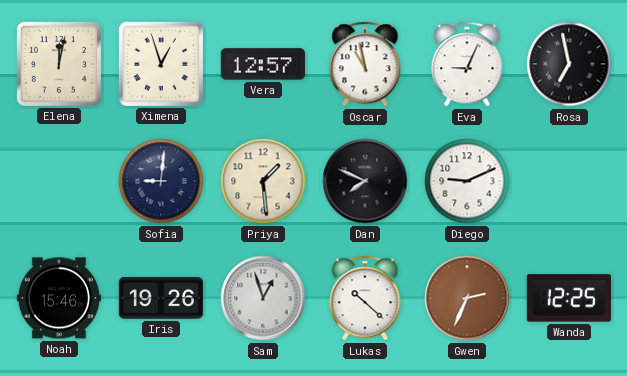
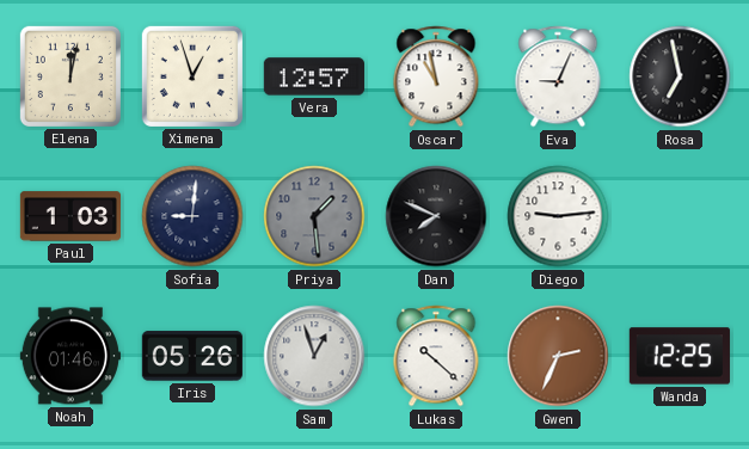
Paul: none -> 1:03 (69, 216)
Priya dial: cream -> grey (314, 216)
Diego: 9:11 -> 9:14 (558, 216)
Noah: 15:46 -> 01:46 (70, 356)
Iris: 19:26 -> 05:26 (192, 356)
